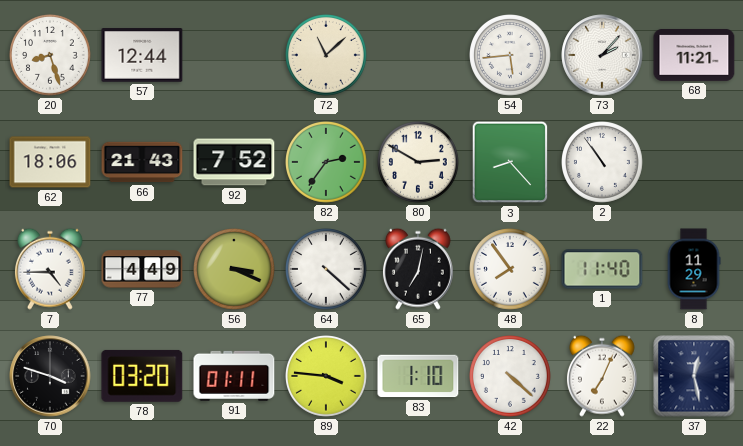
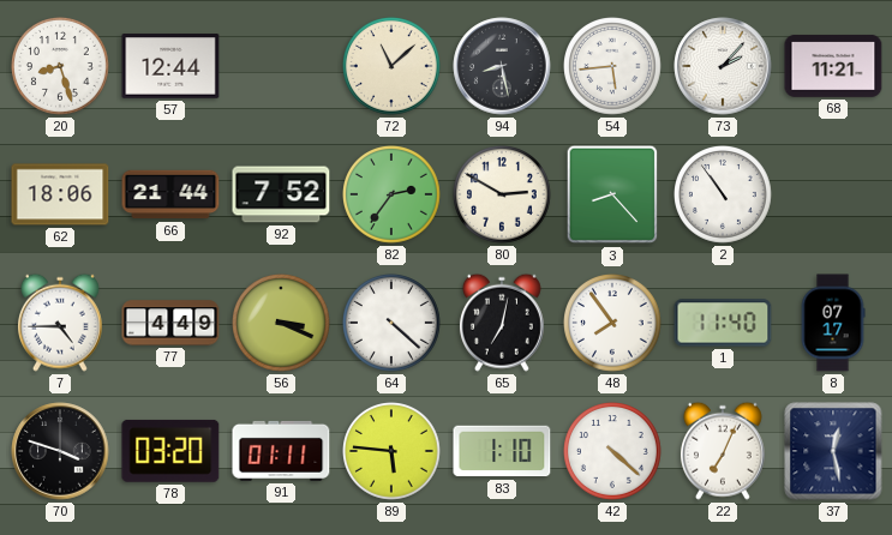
94: none -> 8:28 (502, 66)
66: 21:43 -> 21:44 (170, 194)
8: 11:29 -> 07:17 (833, 323)
89: 3:46 -> 5:46 (393, 452)
